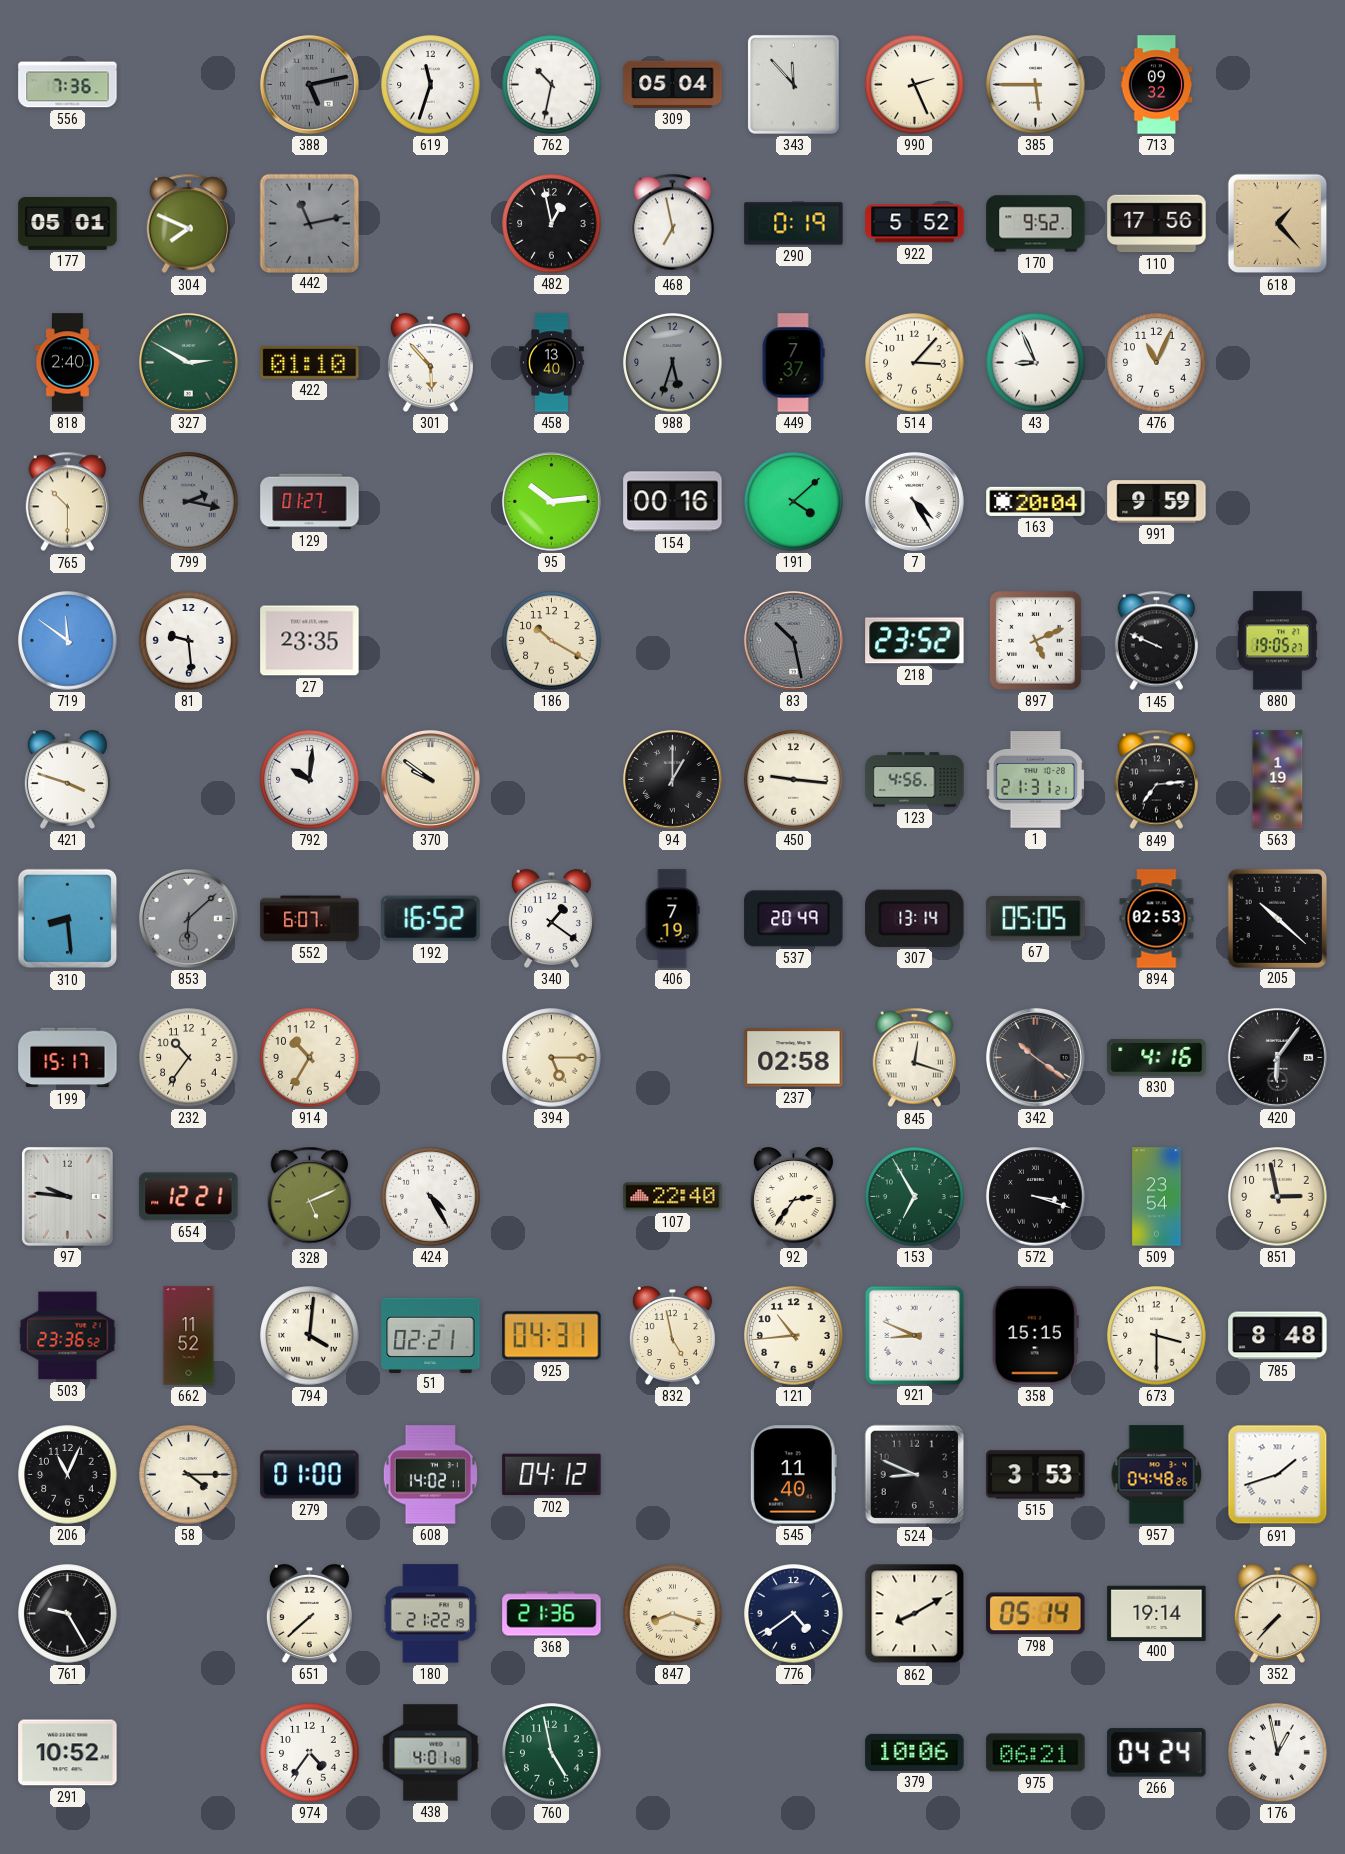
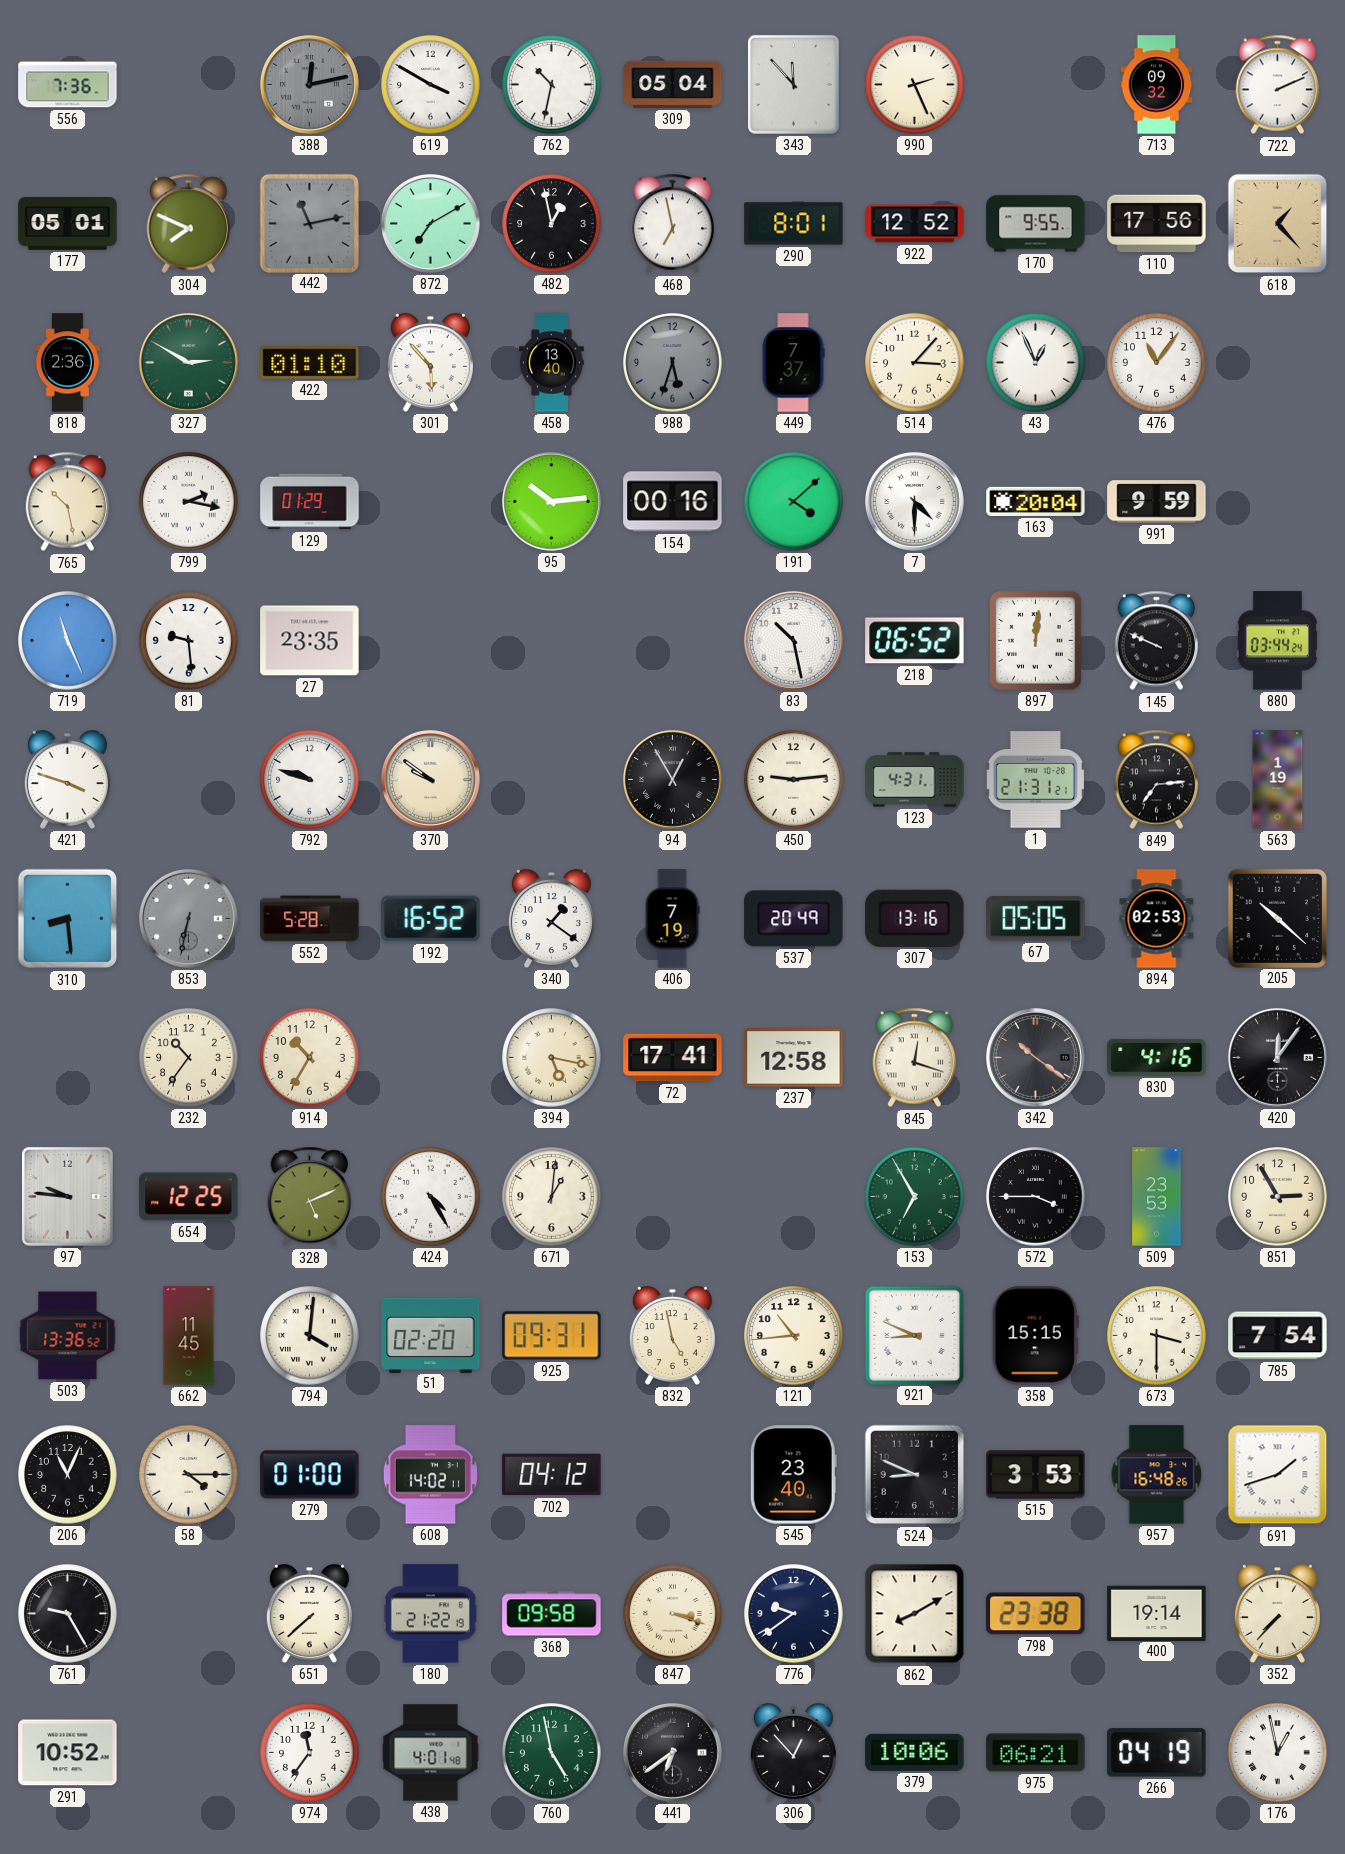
388: 5:13 -> 12:13 (309, 84)
619: 11:33 -> 3:50 (431, 85)
385: 5:45 -> none (1036, 85)
722: none -> 2:11 (1278, 85)
872: none -> 7:10 (430, 223)
290: 0:19 -> 8:01 (794, 224)
922: 5:52 -> 12:52 (915, 224)
170: 9:52 -> 9:55 (1036, 224)
818: 2:40 -> 2:36 (67, 363)
43: 8:56 -> 12:56 (1036, 363)
476: 11:04 -> 11:06 (1157, 363)
765: 10:30 -> 10:28 (68, 502)
799 dial: grey -> white (189, 502)
129: 01:27 -> 01:29 (310, 502)
7: 4:25 -> 4:30 (914, 501)
719: 11:51 -> 11:26 (68, 641)
186: 10:20 -> none (552, 641)
83 dial: grey -> white (793, 640)
218: 23:52 -> 06:52 (915, 641)
897: 5:11 -> 12:01 (1036, 641)
880: 19:05 -> 03:44 (1277, 641)
792: 10:01 -> 9:48 (310, 780)
94: 1:00 -> 12:55 (672, 779)
450: 9:16 -> 9:14 (794, 780)
123: 4:56 -> 4:31 (915, 780)
853: 6:08 -> 6:32 (188, 918)
552: 6:07 -> 5:28 (310, 919)
307: 13:14 -> 13:16 (915, 918)
199: 15:17 -> none (68, 1058)
394: 5:15 -> 5:17 (552, 1058)
72: none -> 17:41 (673, 1058)
237: 02:58 -> 12:58 (794, 1058)
420: 6:06 -> 12:06 (1277, 1057)
654: 12:21 -> 12:25 (189, 1197)
671: none -> 1:01 (552, 1197)
107: 22:40 -> none (673, 1197)
92: 2:36 -> none (793, 1196)
572: 3:18 -> 3:45 (1036, 1197)
509: 23:54 -> 23:53 (1157, 1197)
851: 2:58 -> 2:55 (1278, 1197)
503: 23:36 -> 13:36 (68, 1336)
662: 11:52 -> 11:45 (189, 1336)
51: 02:21 -> 02:20 (431, 1335)
925: 04:31 -> 09:31 (552, 1336)
785: 8:48 -> 7:54 (1278, 1336)
545: 11:40 -> 23:40 (793, 1475)
957: 04:48 -> 16:48 (1157, 1475)
368: 21:36 -> 09:58 (552, 1614)
847: 8:18 -> 3:18 (673, 1614)
776: 4:39 -> 9:39 (794, 1614)
798: 05:14 -> 23:38 (1036, 1614)
974: 4:36 -> 11:36 (310, 1753)
441: none -> 6:39 (672, 1752)
306: none -> 12:53 (793, 1752)
266: 04:24 -> 04:19 (1157, 1753)
